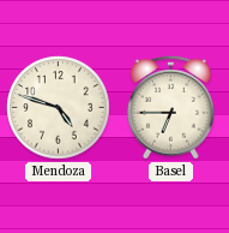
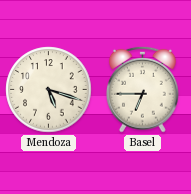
Mendoza: 4:48 -> 5:18 (49, 90)
